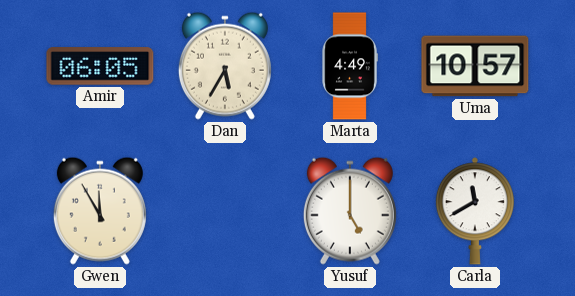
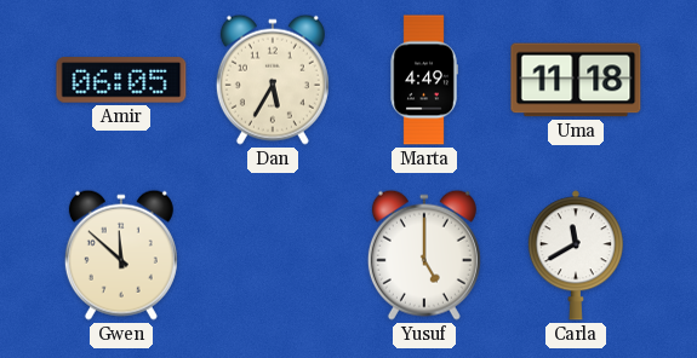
Uma: 10:57 -> 11:18 (576, 80)
Gwen: 11:55 -> 11:52 (121, 255)
